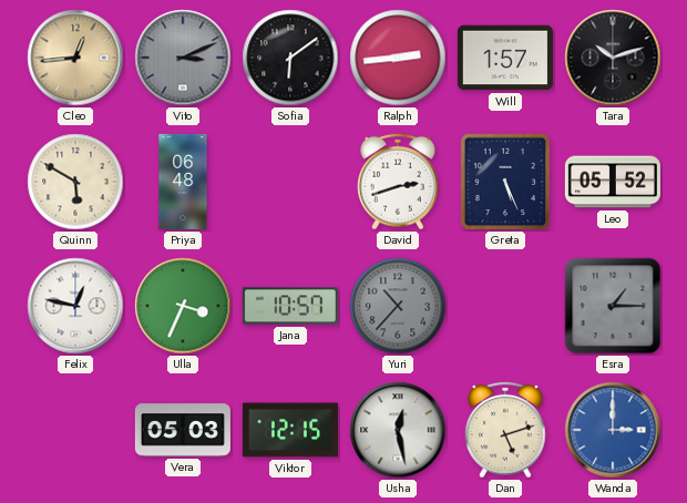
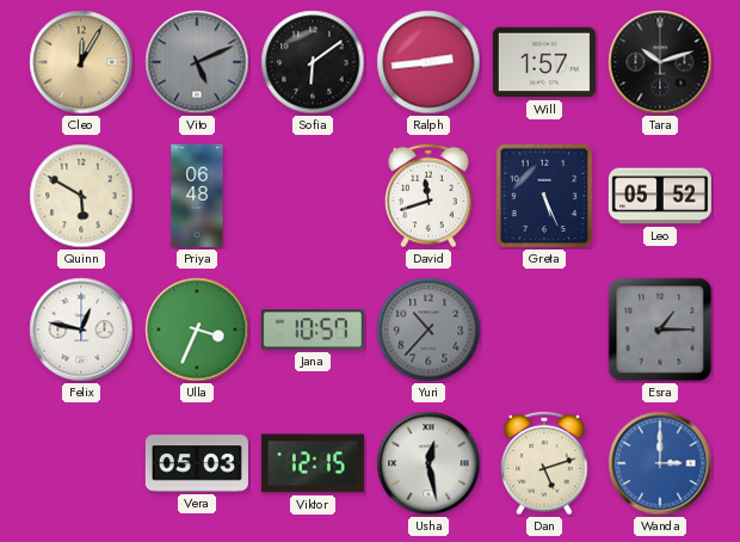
Cleo: 12:44 -> 12:05 (81, 62)
Vito: 3:11 -> 5:11 (197, 62)
David: 2:42 -> 11:42 (428, 196)
